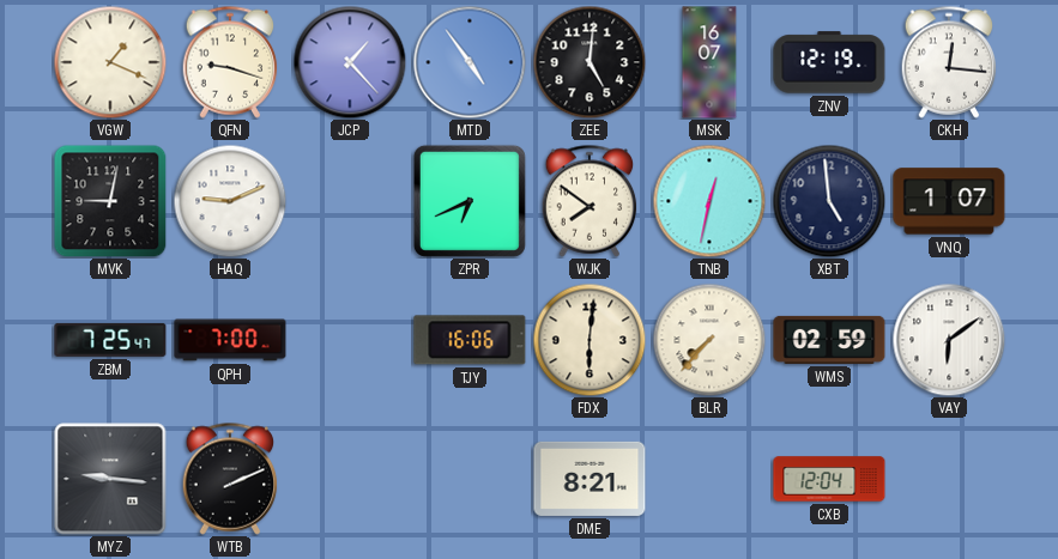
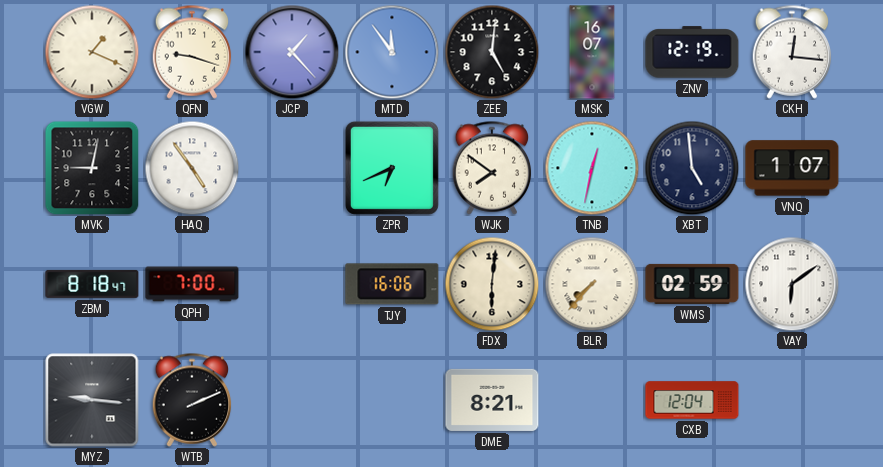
MTD: 4:54 -> 11:54 (392, 52)
HAQ: 9:11 -> 4:54 (192, 168)
ZBM: 7:25 -> 8:18 (92, 284)
